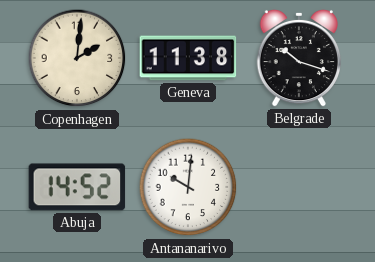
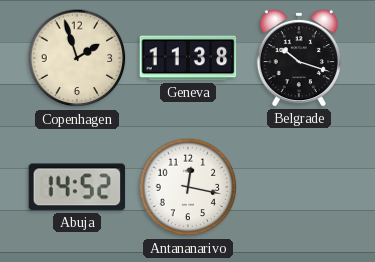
Copenhagen: 2:01 -> 1:57 (77, 58)
Antananarivo: 10:01 -> 12:17 (188, 187)
